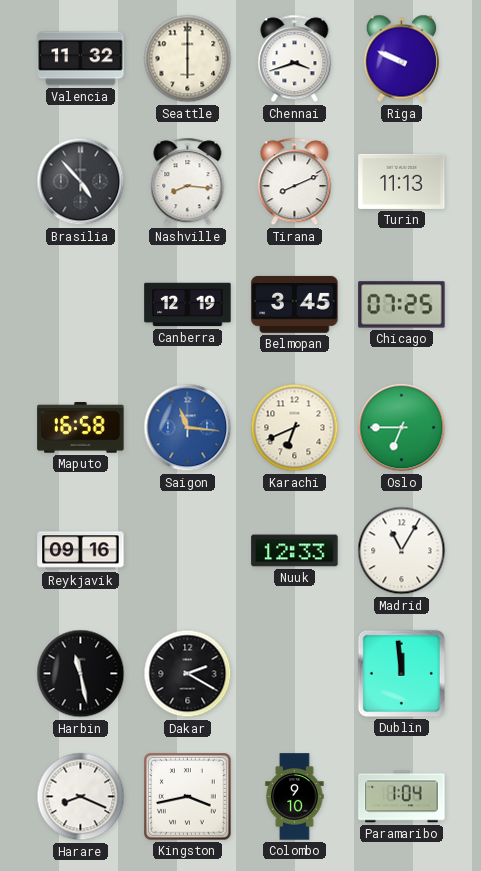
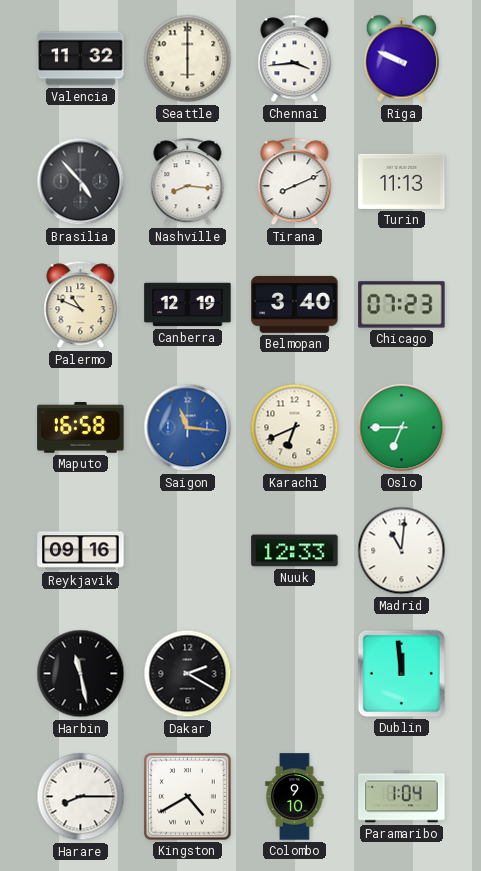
Chennai: 3:42 -> 3:44 (295, 59)
Palermo: none -> 10:49 (81, 305)
Belmopan: 3:45 -> 3:40 (295, 304)
Chicago: 07:25 -> 07:23 (402, 305)
Madrid: 11:05 -> 11:01 (402, 551)
Harare: 8:19 -> 8:15 (81, 797)
Kingston: 3:43 -> 4:40 (188, 797)
